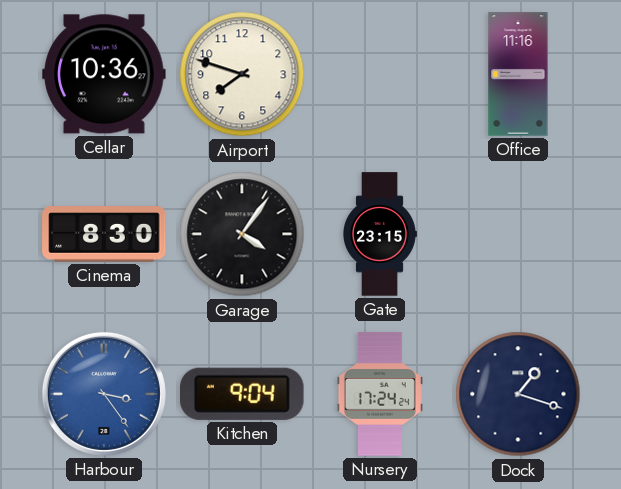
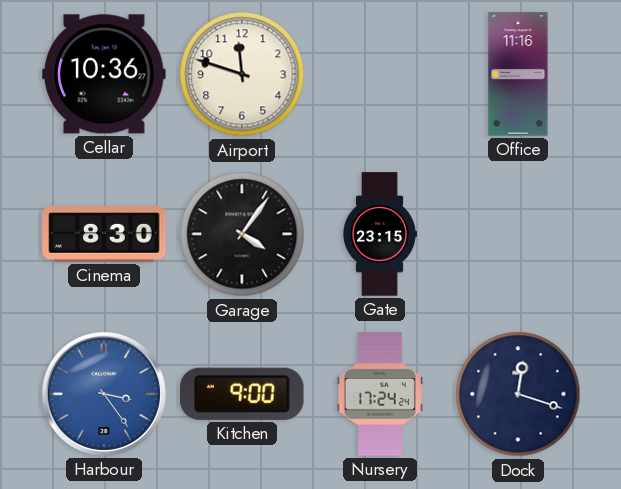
Airport: 7:48 -> 11:48 (242, 74)
Kitchen: 9:04 -> 9:00 (243, 394)
Dock: 1:18 -> 12:18 (518, 394)
